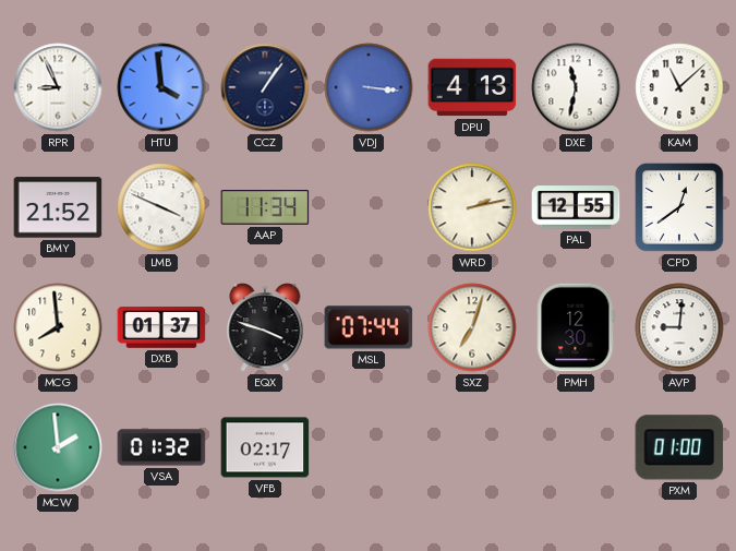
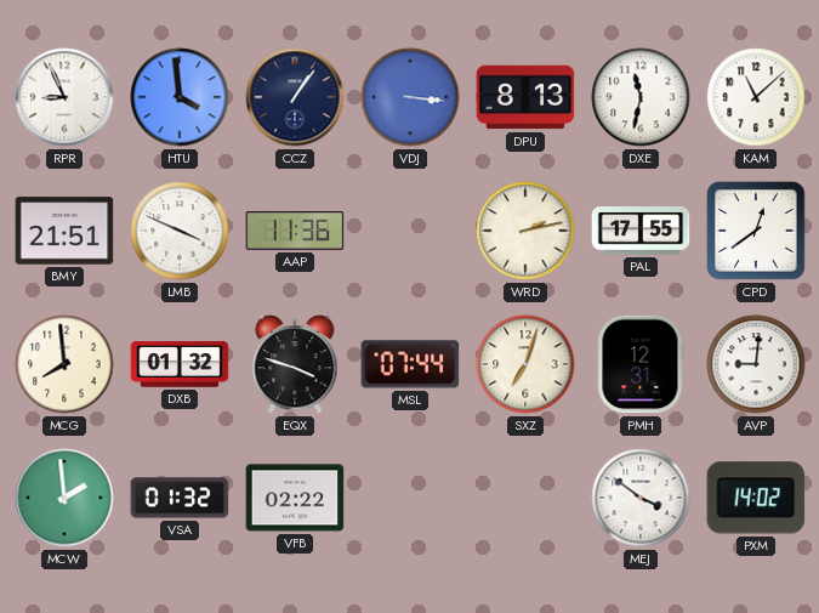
DPU: 4:13 -> 8:13 (525, 97)
BMY: 21:52 -> 21:51 (64, 231)
AAP: 11:34 -> 11:36 (295, 231)
PAL: 12:55 -> 17:55 (641, 231)
DXB: 01:37 -> 01:32 (180, 364)
PMH: 12:30 -> 12:31 (641, 364)
VFB: 02:17 -> 02:22 (295, 498)
MEJ: none -> 3:51 (641, 498)
PXM: 01:00 -> 14:02 (756, 498)
